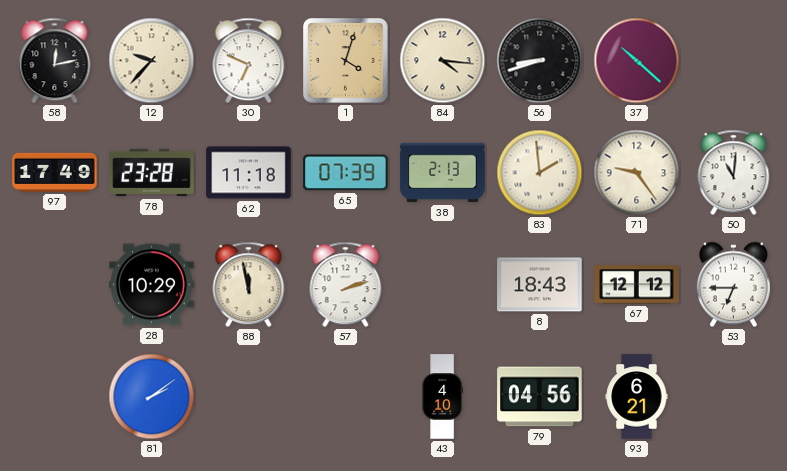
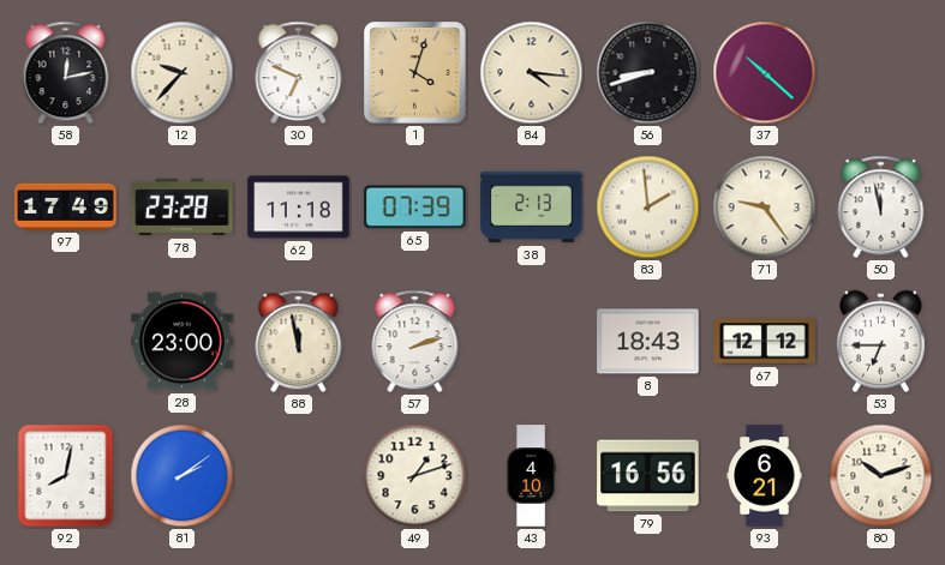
50: 11:01 -> 11:58 (881, 208)
28: 10:29 -> 23:00 (183, 342)
92: none -> 8:02 (66, 476)
49: none -> 1:12 (415, 476)
79: 04:56 -> 16:56 (648, 476)
80: none -> 10:12 (881, 476)
